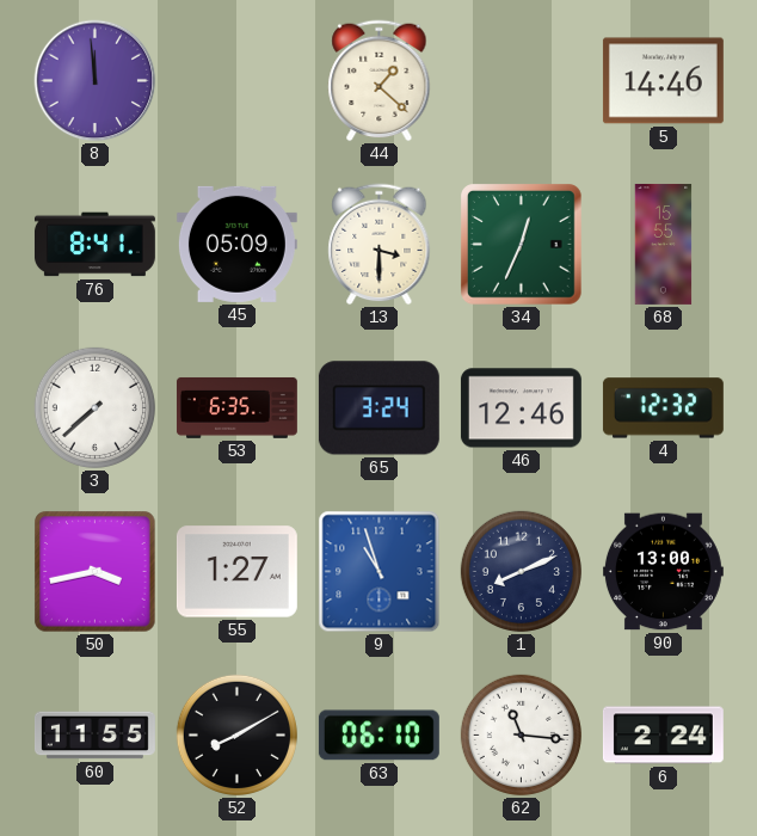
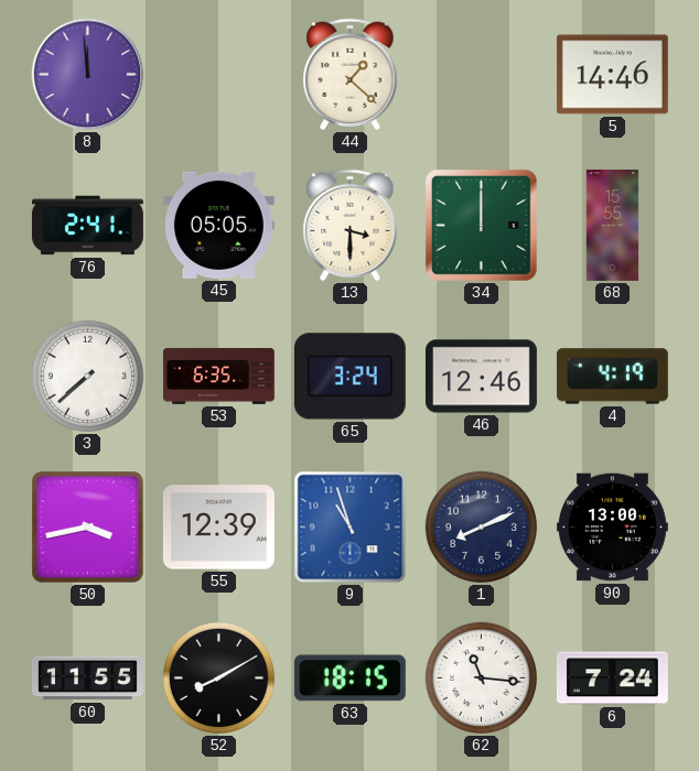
76: 8:41 -> 2:41 (87, 226)
45: 05:09 -> 05:05 (218, 225)
34: 12:34 -> 12:00 (482, 226)
4: 12:32 -> 4:19 (612, 377)
55: 1:27 -> 12:39 (218, 528)
63: 06:10 -> 18:15 (349, 678)
6: 2:24 -> 7:24 (612, 678)
